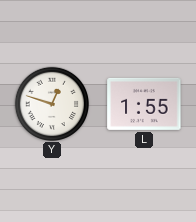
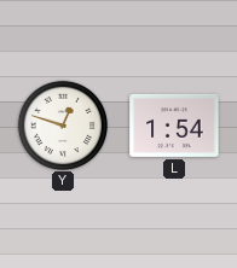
L: 1:55 -> 1:54 (174, 126)
